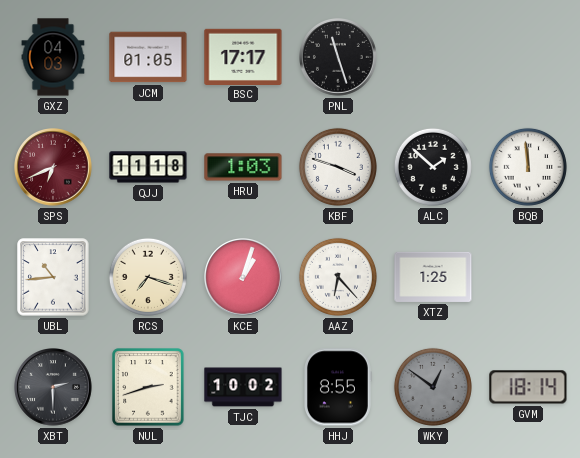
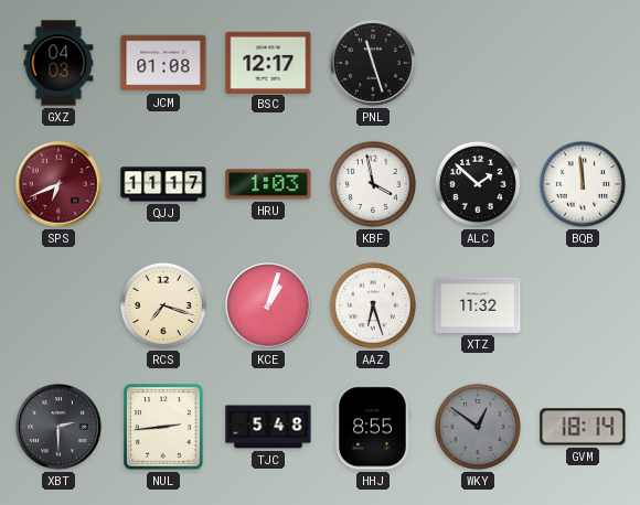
JCM: 01:05 -> 01:08 (163, 63)
BSC: 17:17 -> 12:17 (268, 62)
QJJ: 11:18 -> 11:17 (163, 184)
KBF: 3:48 -> 3:58 (373, 184)
UBL: 10:44 -> none (53, 277)
AAZ: 6:23 -> 6:27 (373, 305)
XTZ: 1:25 -> 11:32 (478, 305)
NUL: 2:42 -> 2:44 (163, 427)
TJC: 10:02 -> 5:48 (268, 427)
